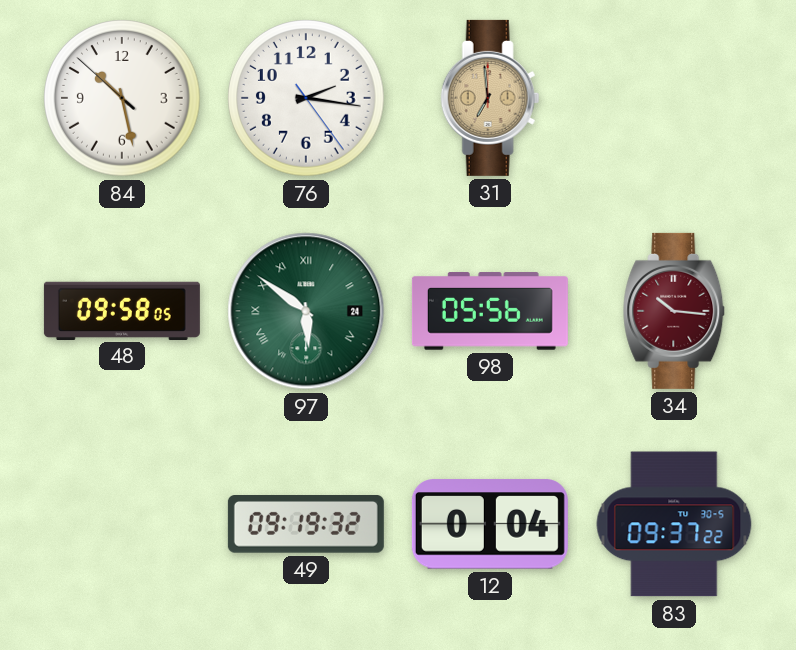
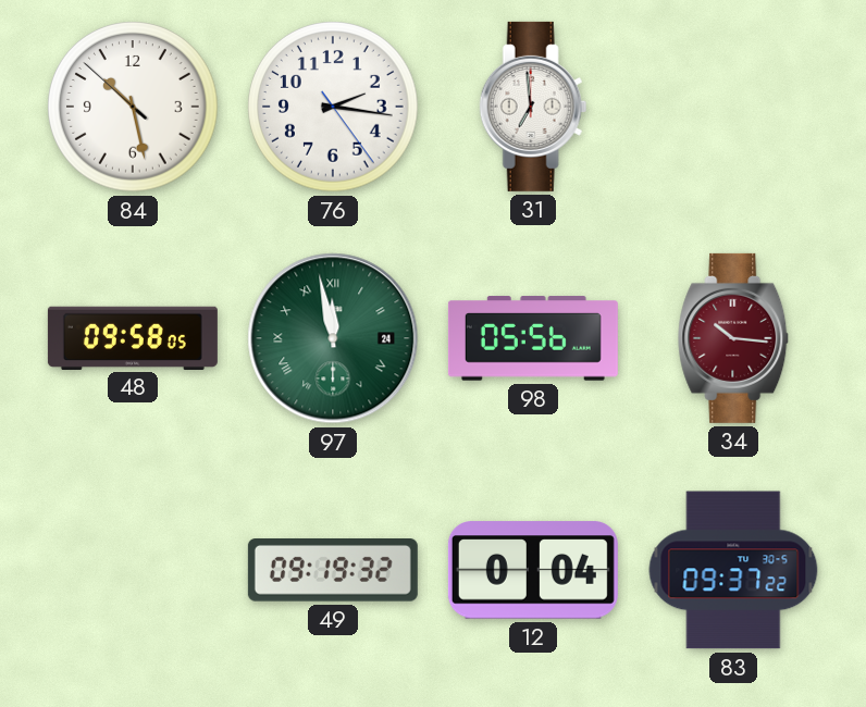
31 dial: champagne -> white (533, 107)
97: 5:51 -> 11:58 (333, 338)
